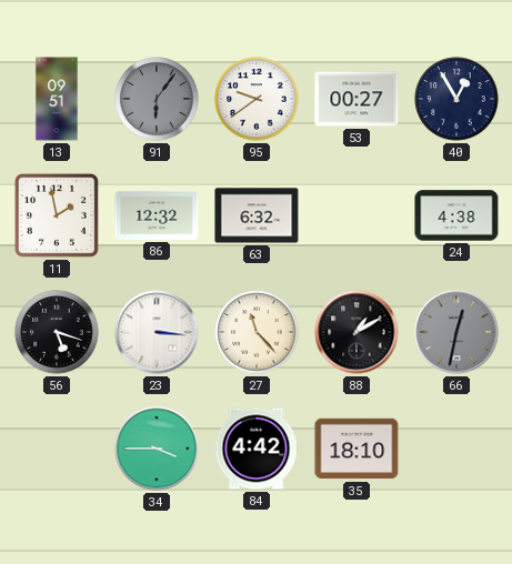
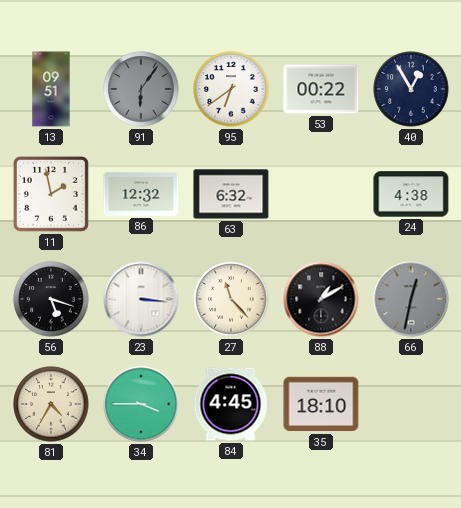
95: 9:39 -> 6:39 (231, 89)
53: 00:27 -> 00:22 (321, 89)
81: none -> 4:35 (51, 404)
84: 4:42 -> 4:45 (231, 404)
